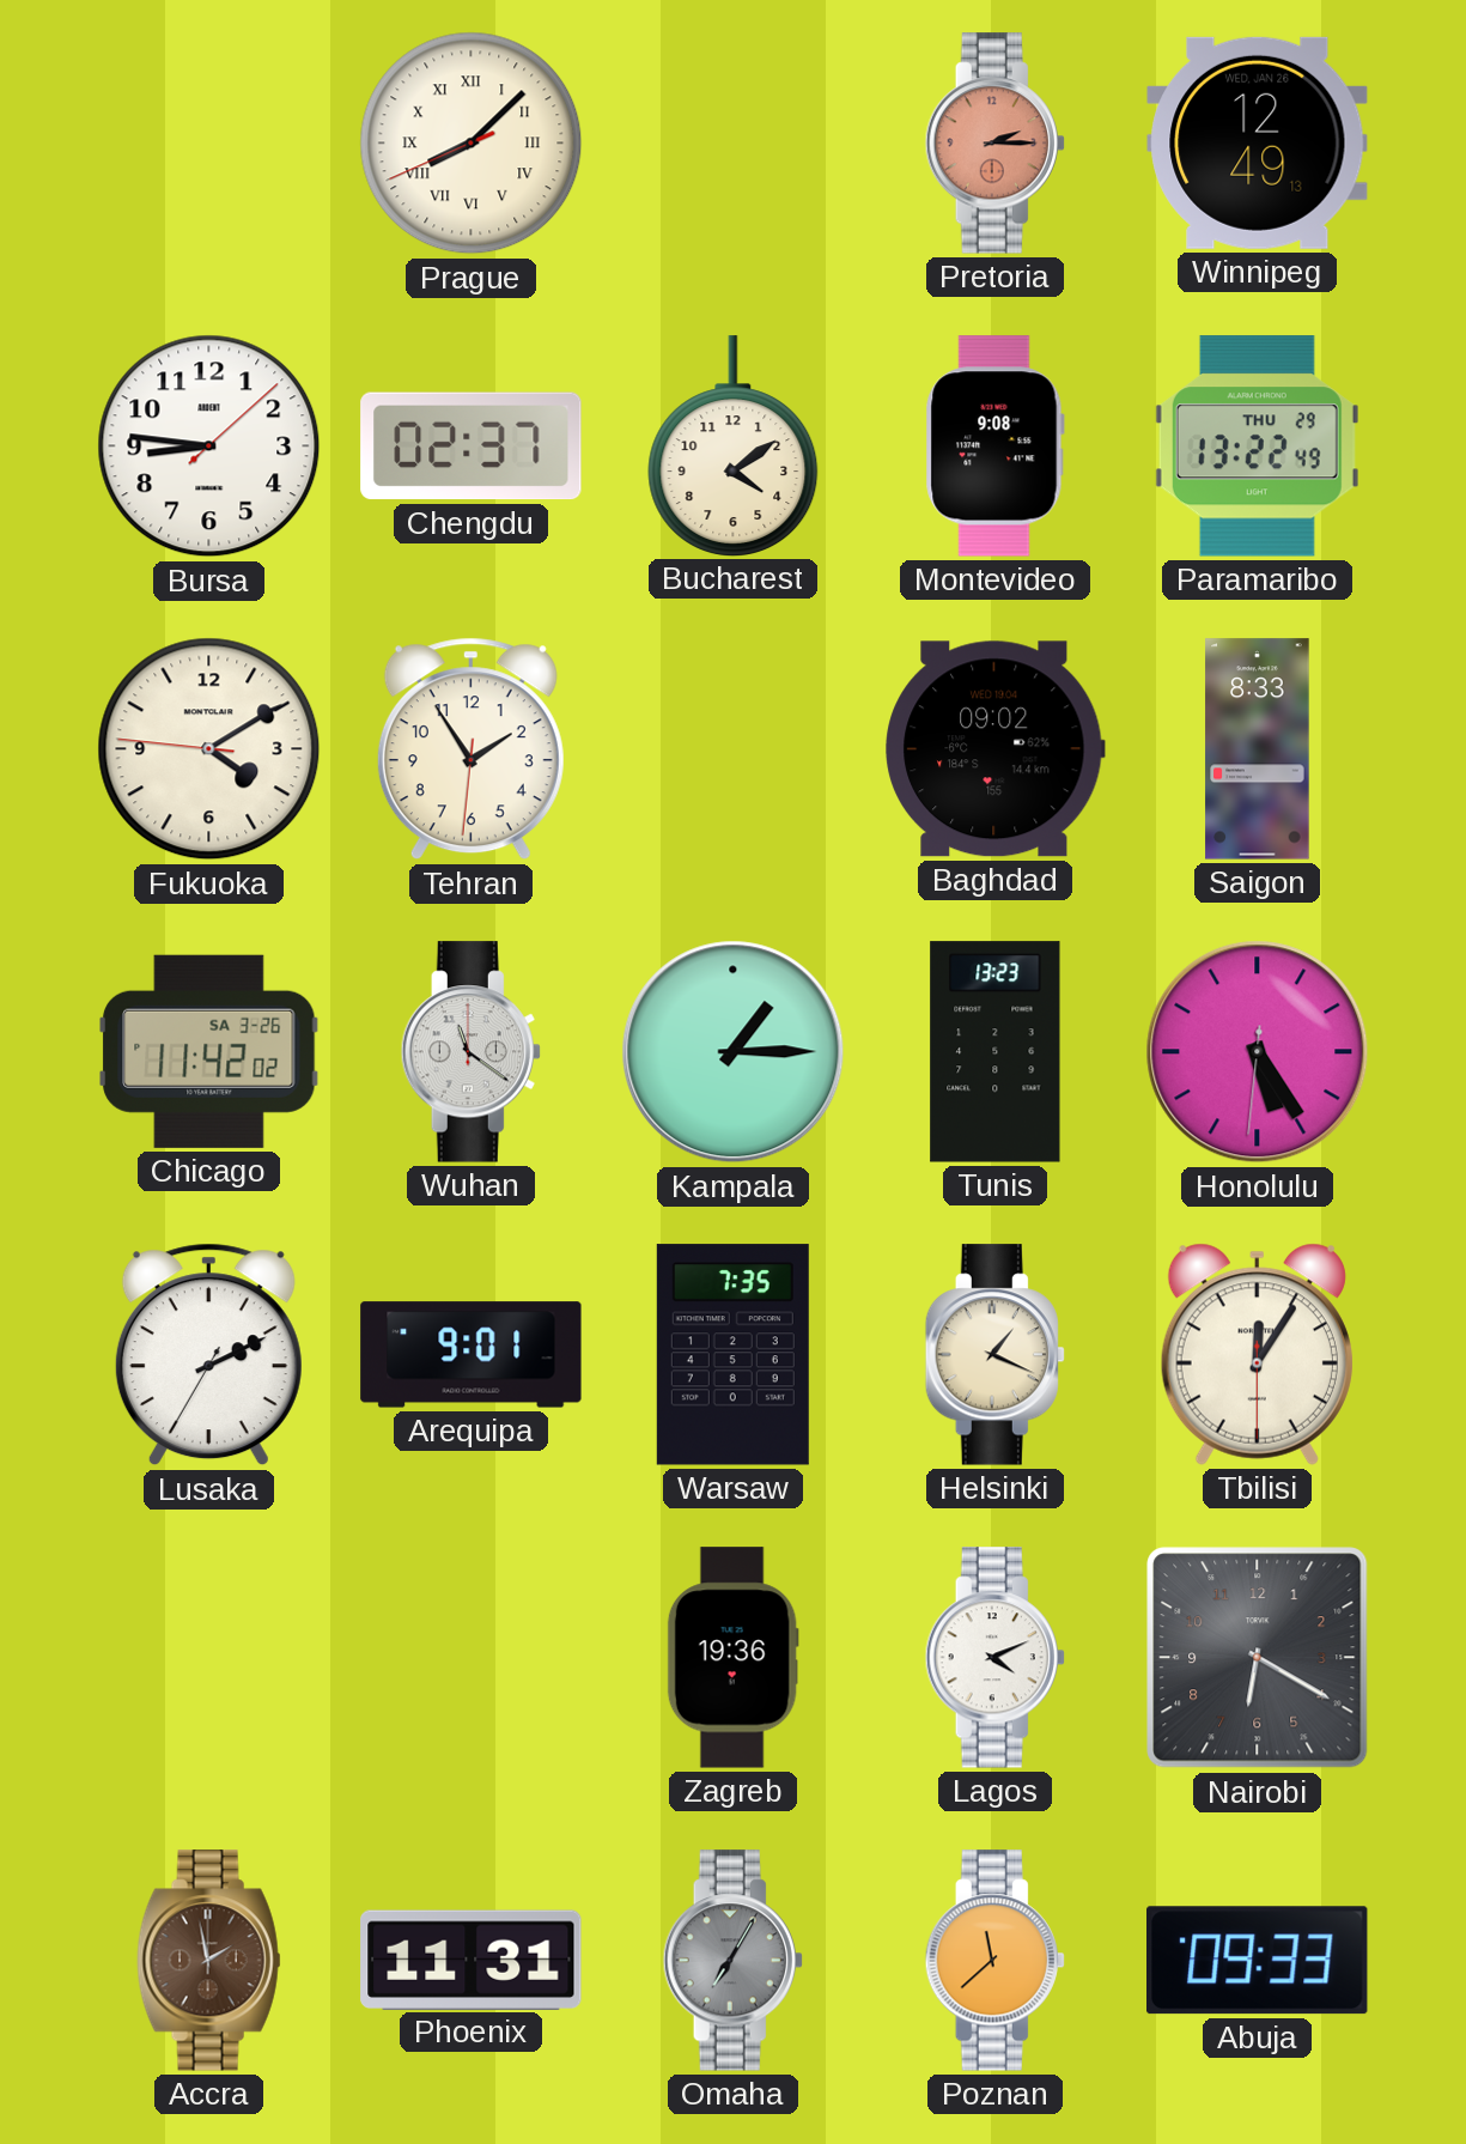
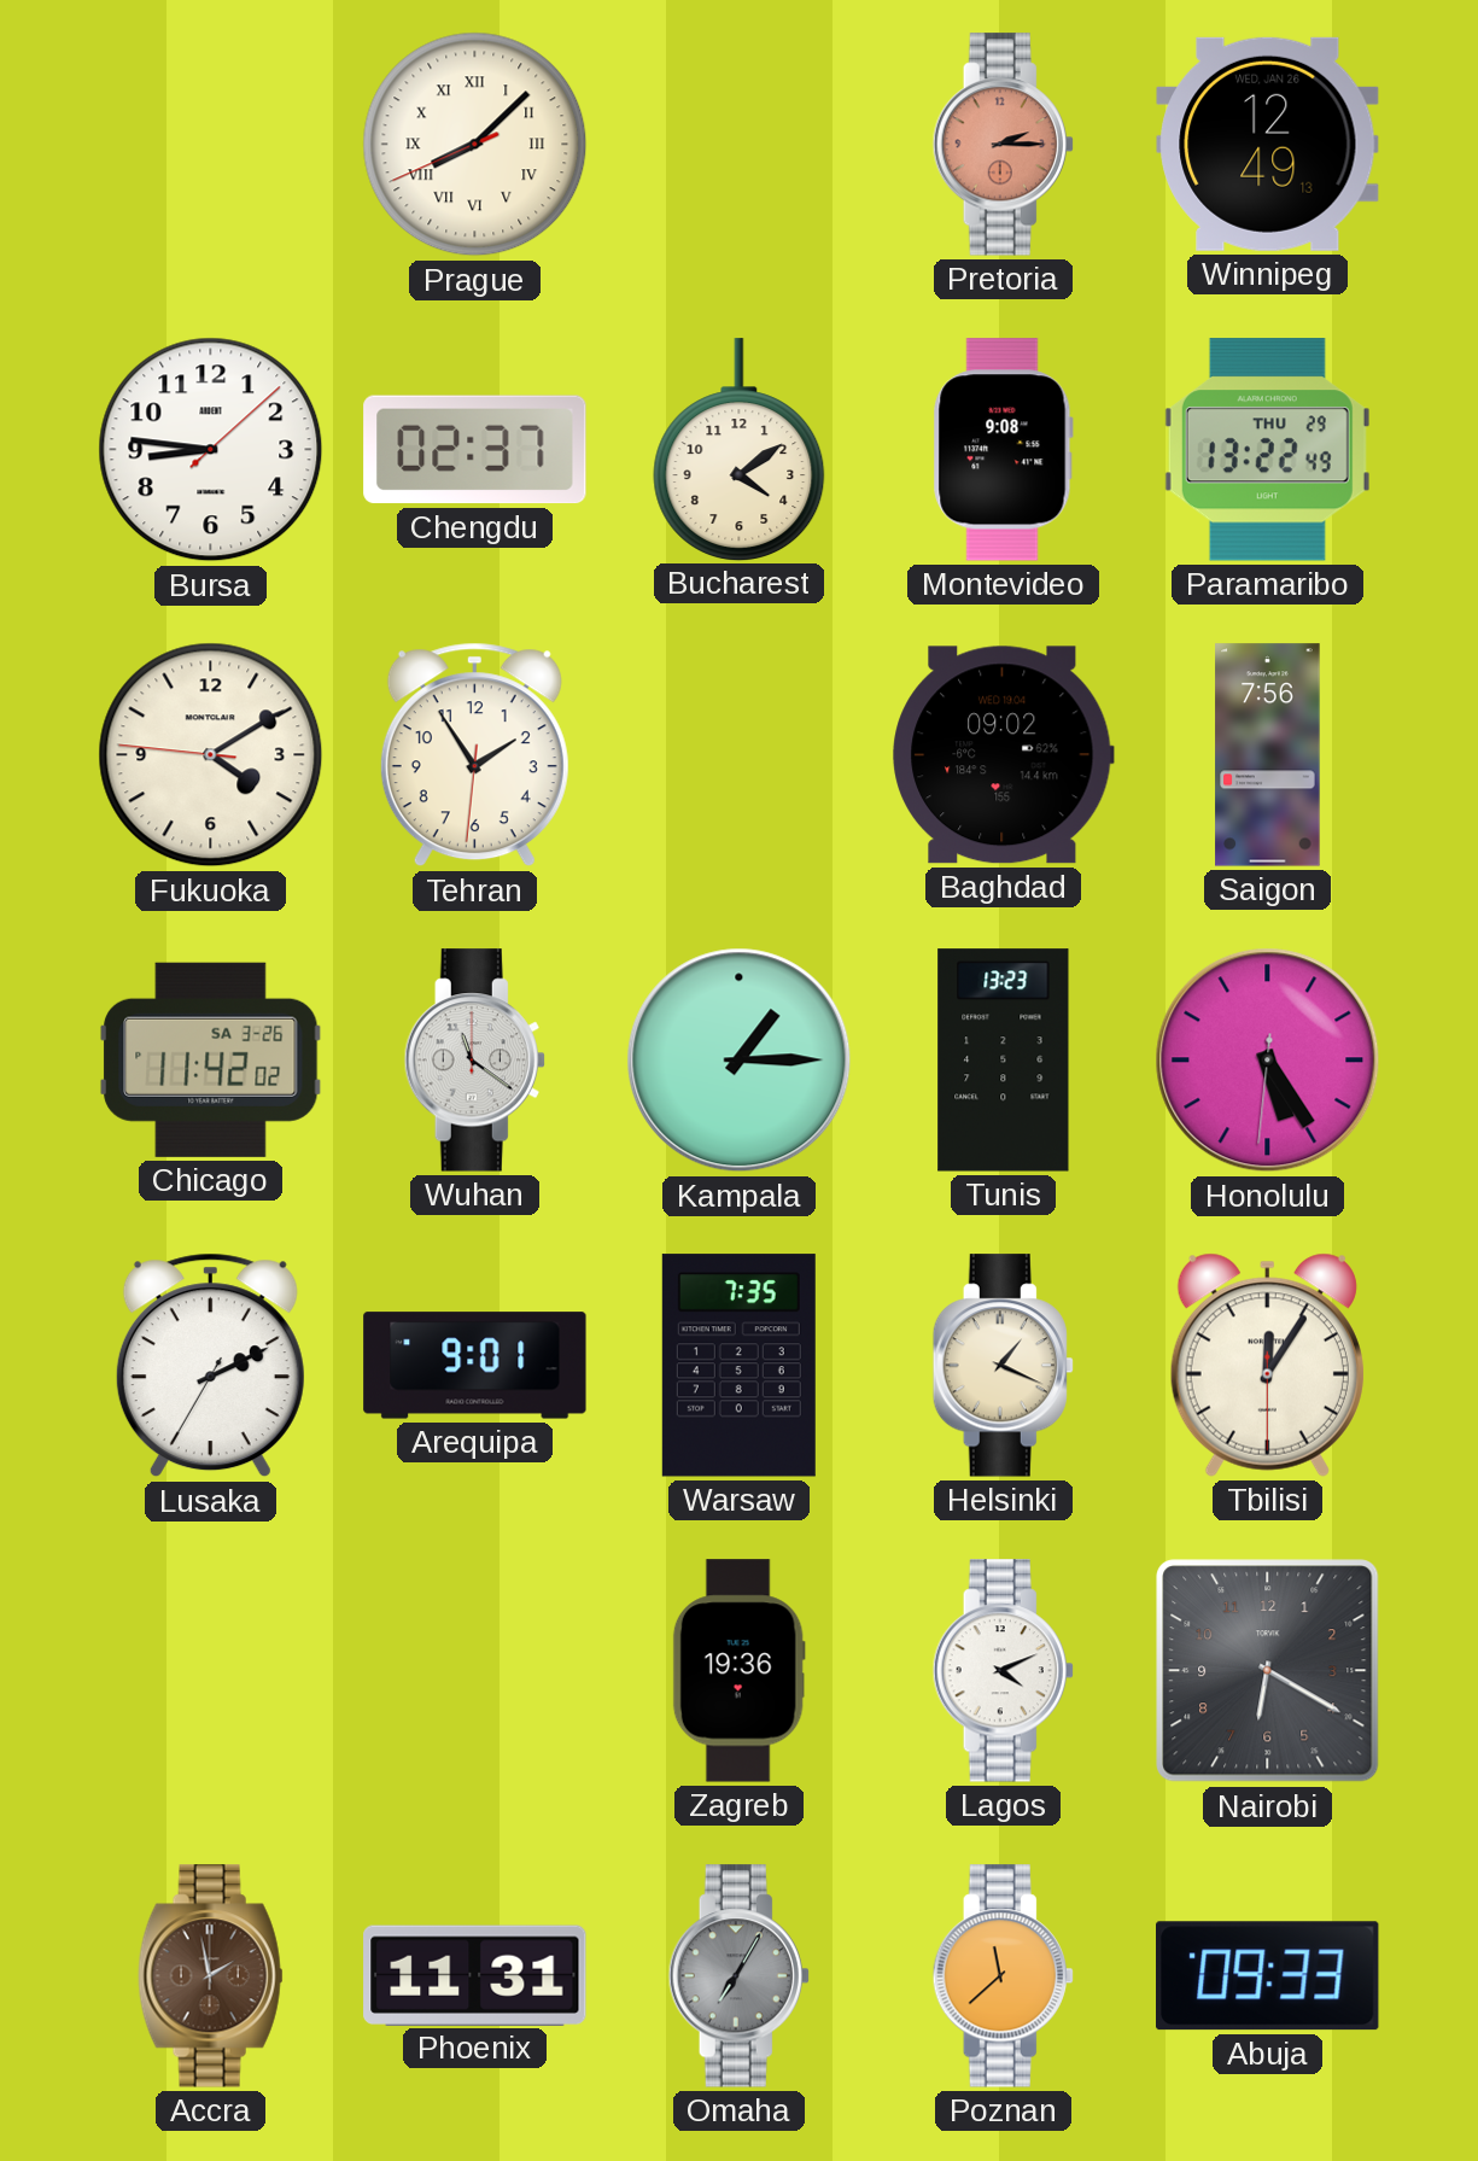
Saigon: 8:33 -> 7:56 (1268, 755)
